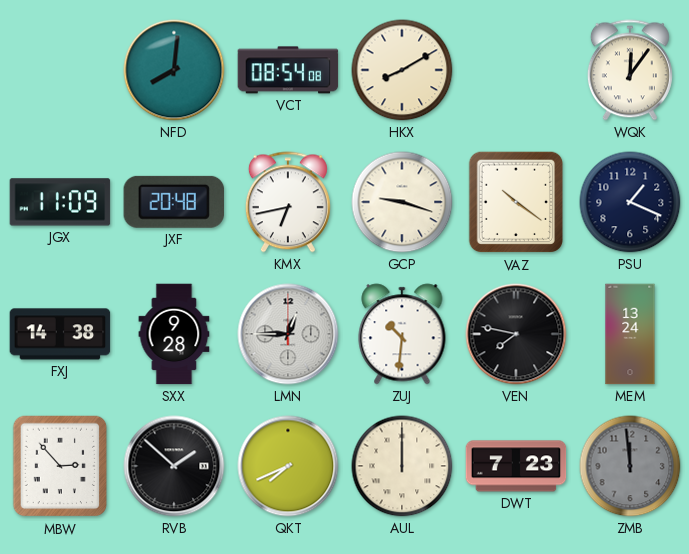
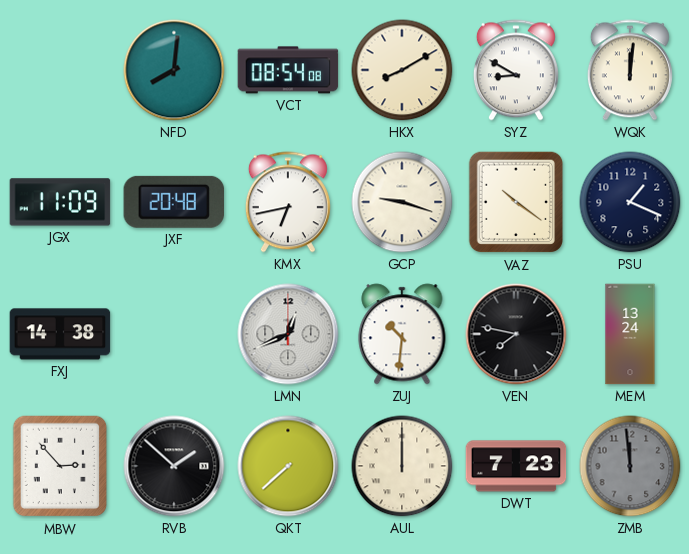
SYZ: none -> 8:50 (516, 70)
WQK: 12:06 -> 12:01 (630, 70)
SXX: 9:28 -> none (174, 334)
LMN: 12:45 -> 12:41 (288, 334)
QKT: 7:41 -> 7:38 (288, 466)
